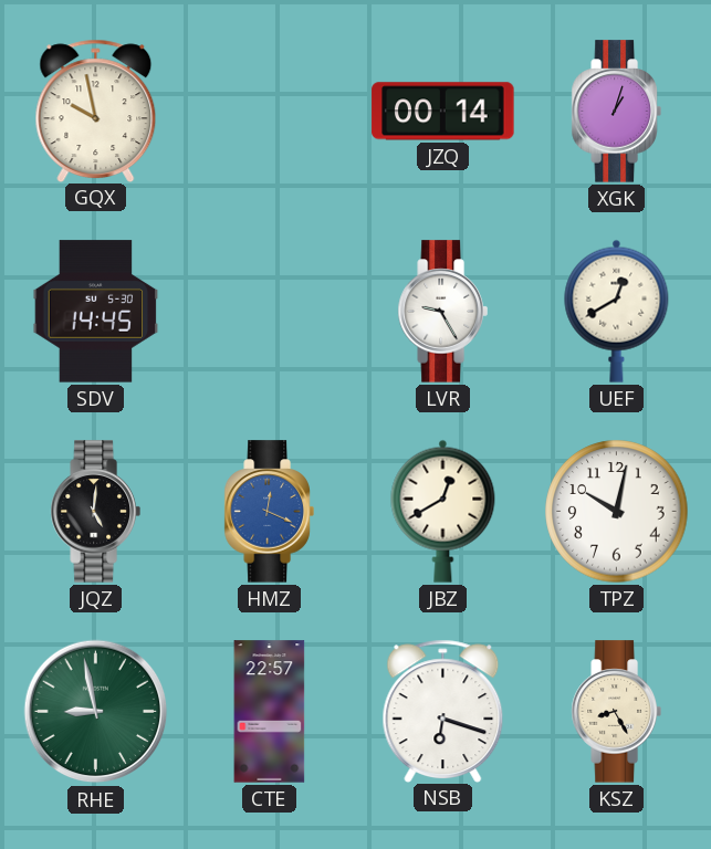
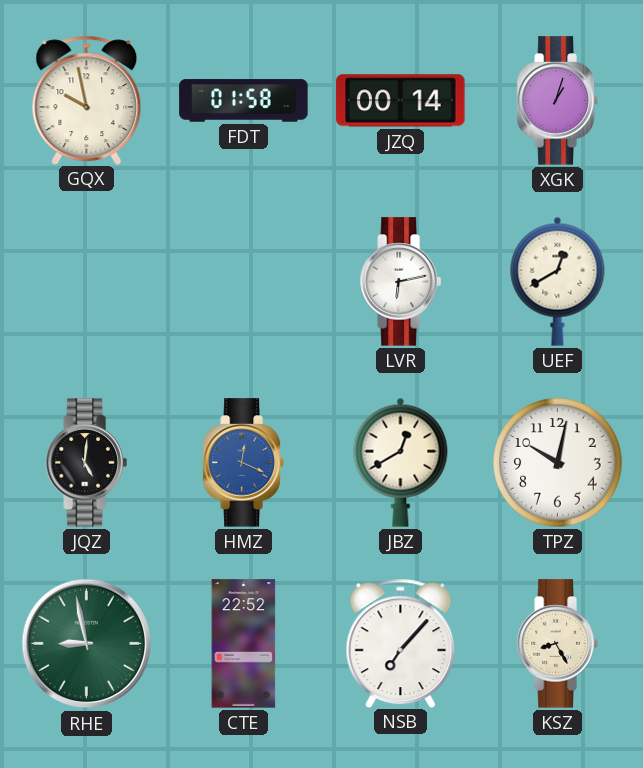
FDT: none -> 01:58 (244, 101)
SDV: 14:45 -> none (96, 312)
LVR: 9:25 -> 6:13 (400, 282)
CTE: 22:57 -> 22:52 (244, 644)
NSB: 6:18 -> 7:07 (401, 643)
